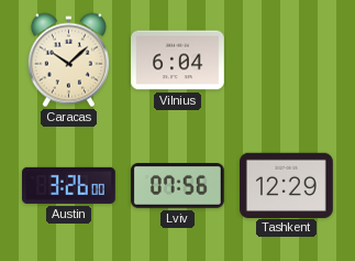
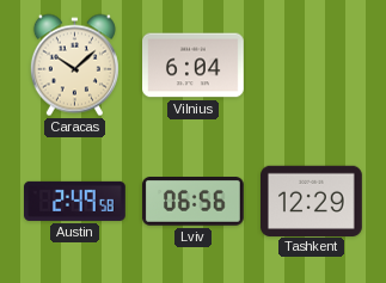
Austin: 3:26 -> 2:49 (75, 201)
Lviv: 07:56 -> 06:56 (194, 202)
